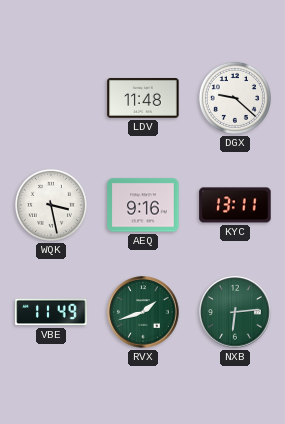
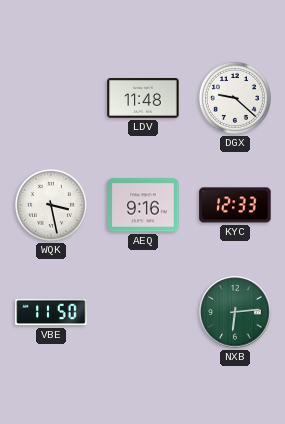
KYC: 13:11 -> 12:33 (235, 205)
VBE: 11:49 -> 11:50 (51, 312)
RVX: 1:42 -> none (143, 312)
